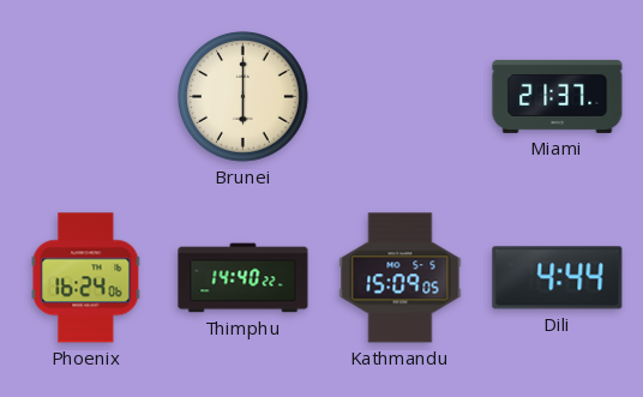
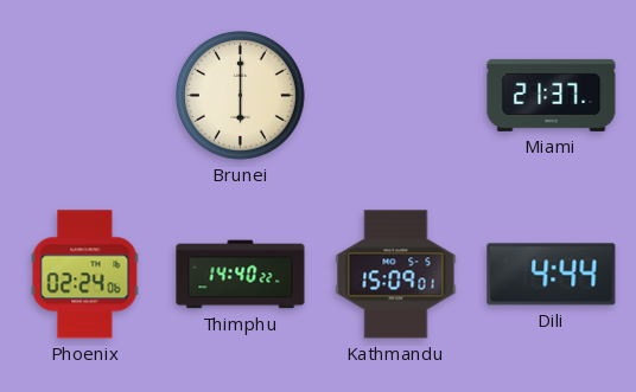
Phoenix: 16:24 -> 02:24 (85, 275)
Kathmandu: 15:09:05 -> 15:09:01 (396, 275)
